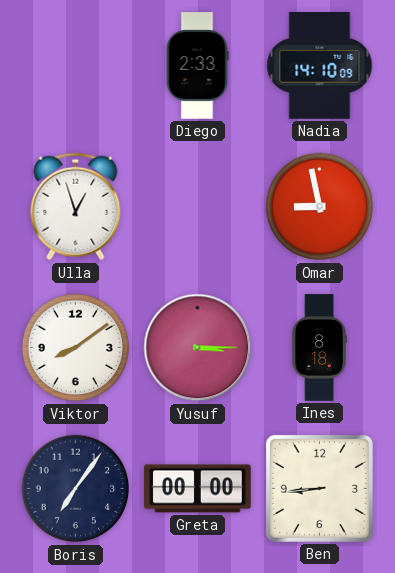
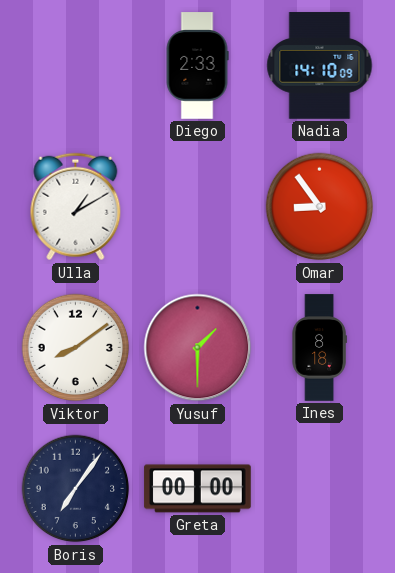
Ulla: 12:57 -> 1:10 (76, 207)
Omar: 8:58 -> 8:54 (320, 207)
Yusuf: 3:15 -> 1:30 (198, 348)
Ben: 8:44 -> none (319, 488)
